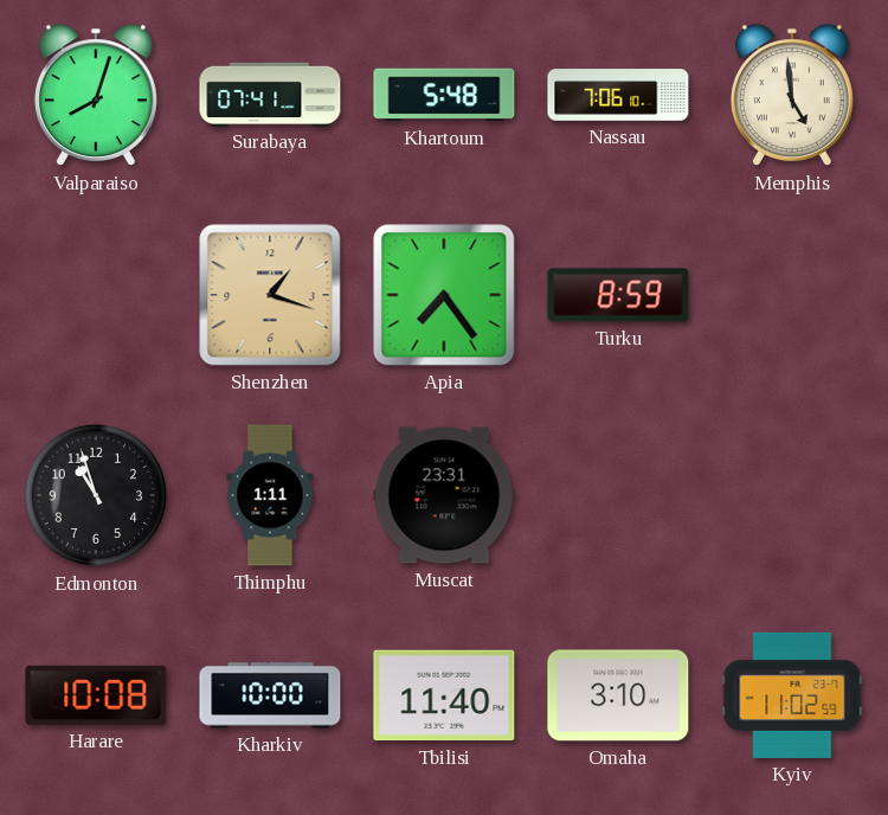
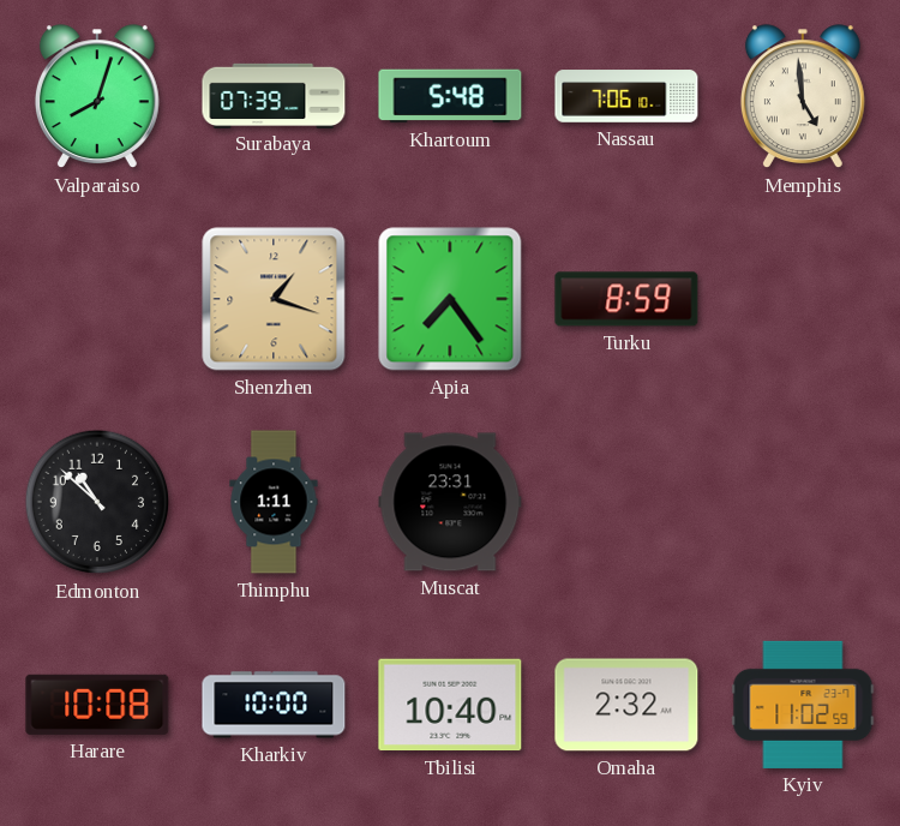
Surabaya: 07:41 -> 07:39 (274, 95)
Edmonton: 10:57 -> 10:52 (97, 502)
Tbilisi: 11:40 -> 10:40 (450, 705)
Omaha: 3:10 -> 2:32 (626, 705)
